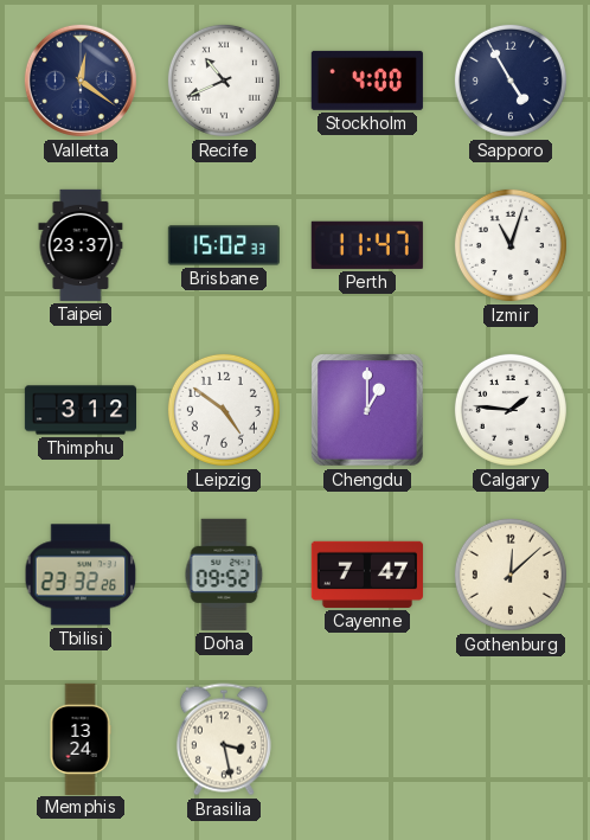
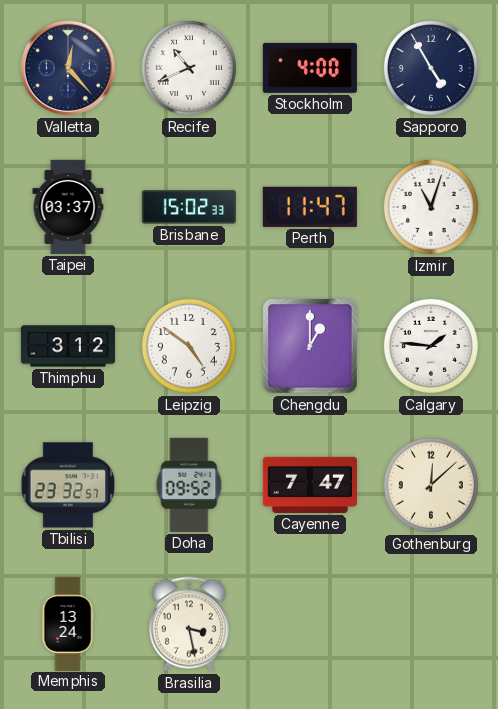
Valletta: 12:21 -> 12:23 (68, 68)
Taipei: 23:37 -> 03:37 (68, 207)
Tbilisi: 23:32:26 -> 23:32:57 (68, 485)
